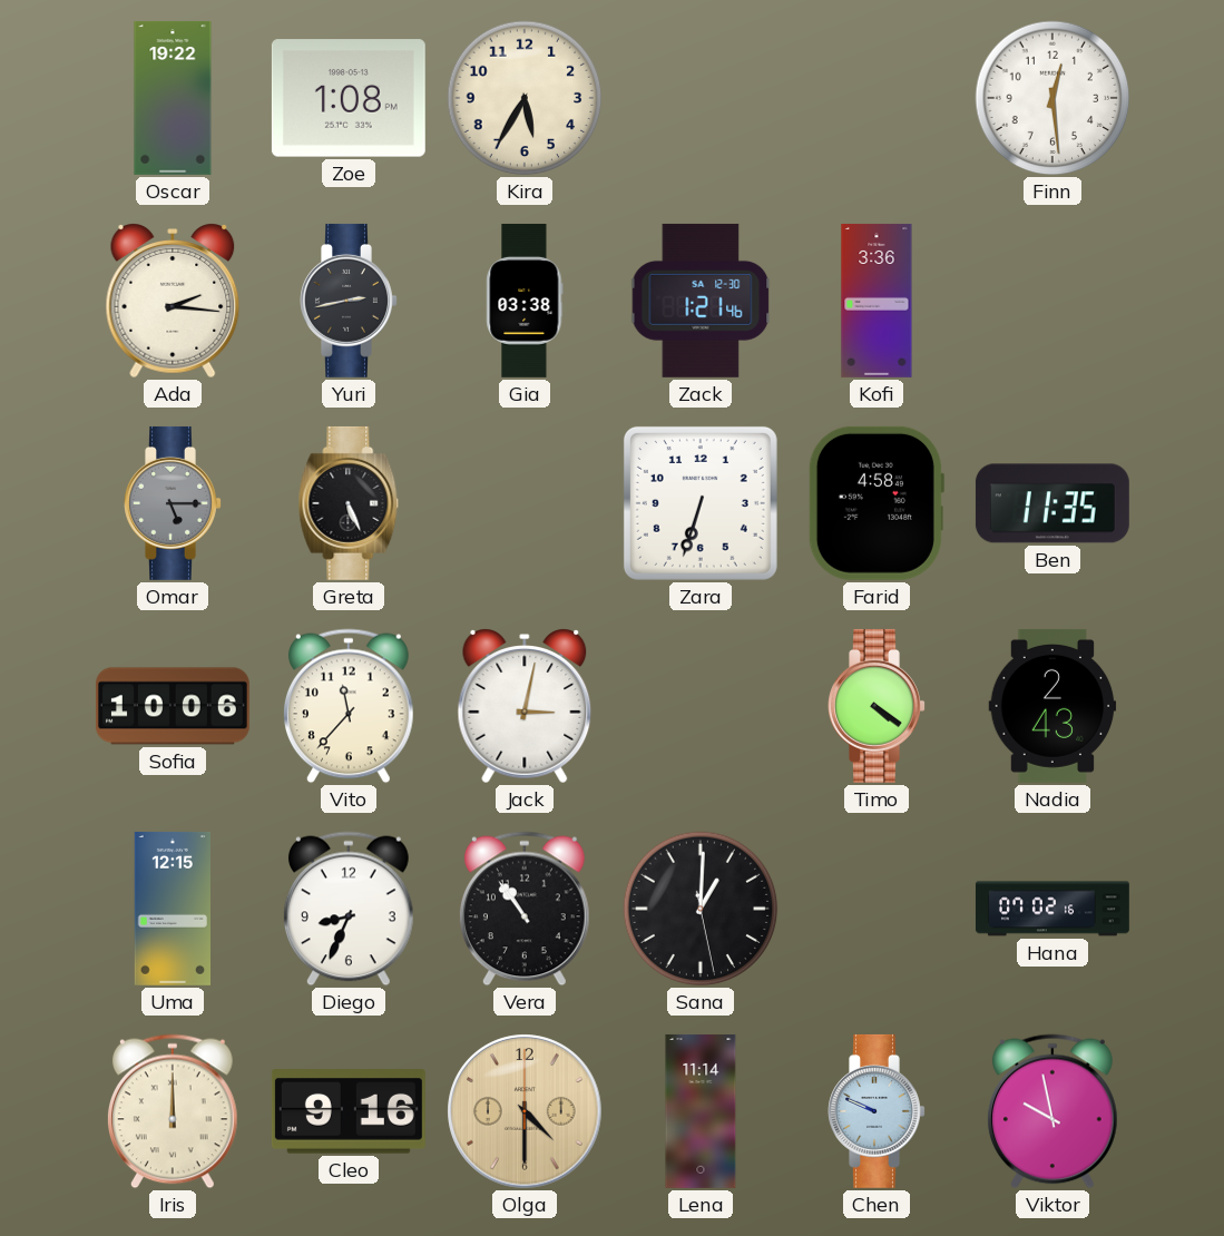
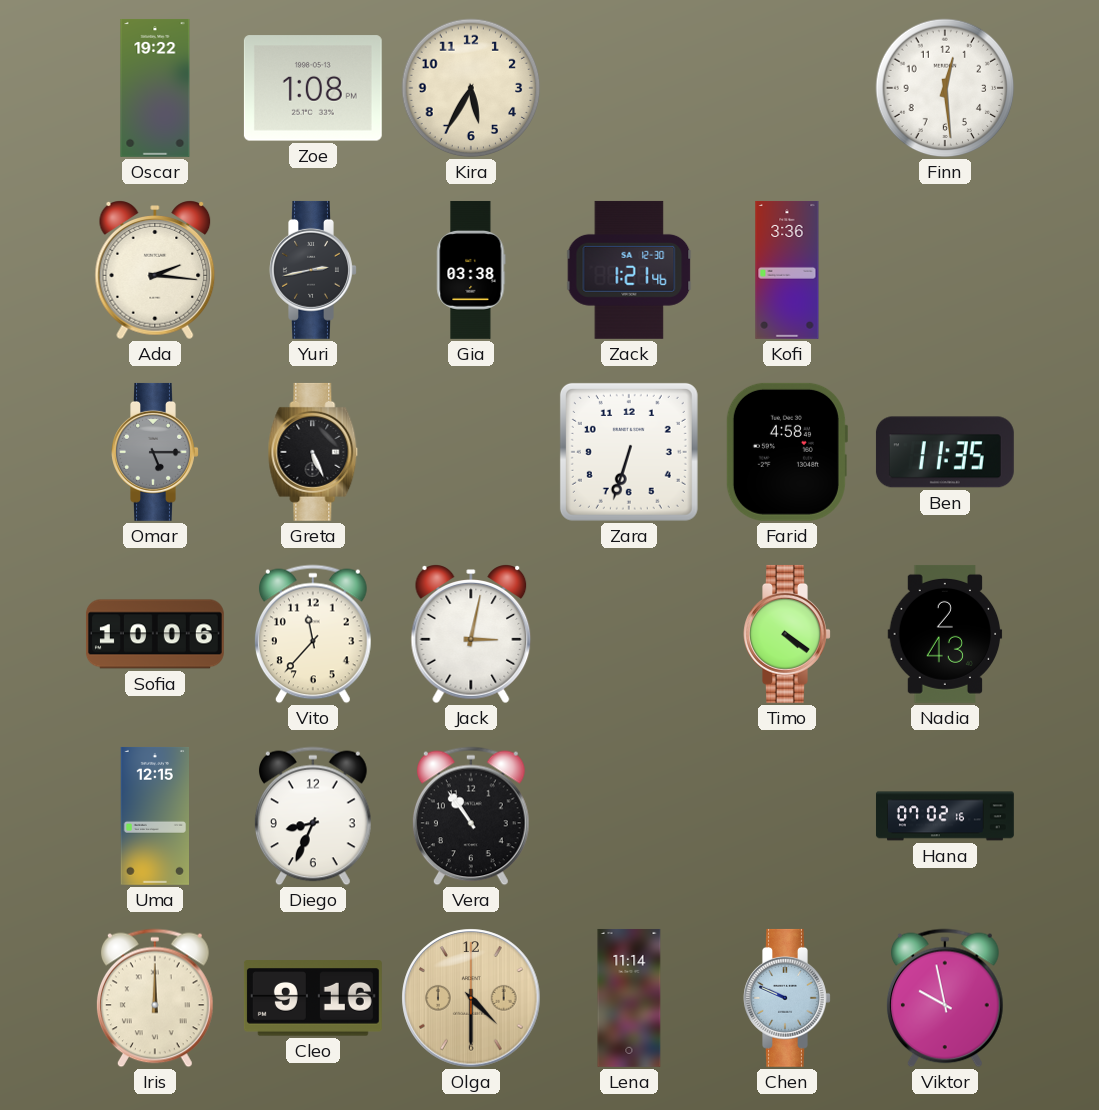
Sana: 1:00 -> none (701, 909)
